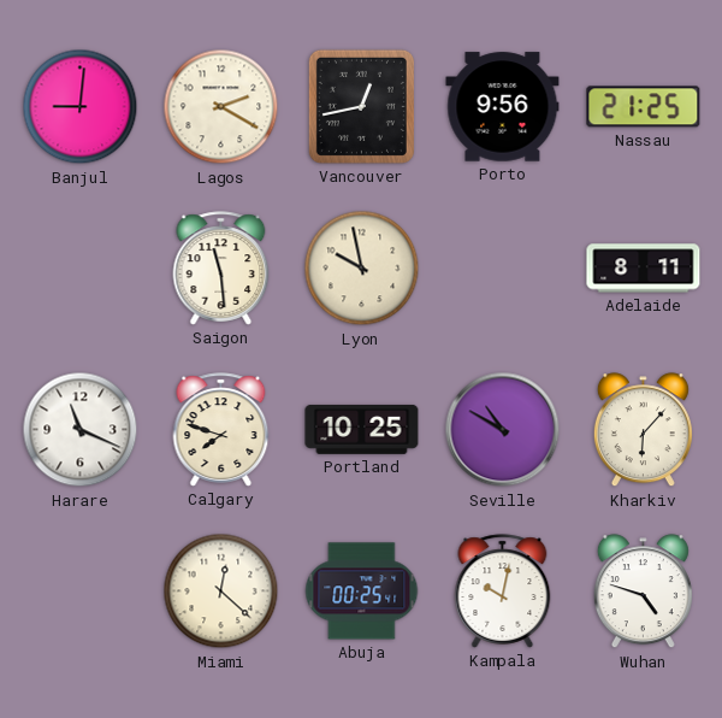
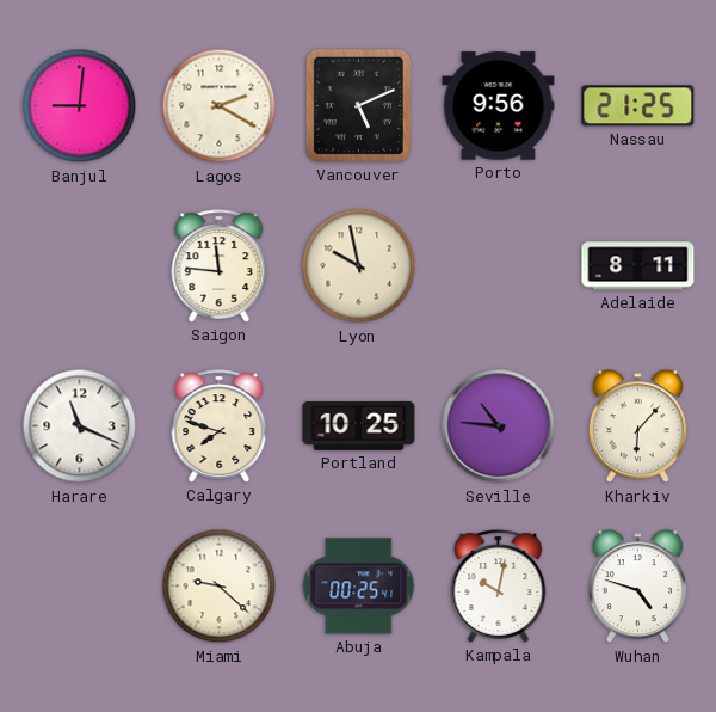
Vancouver: 12:43 -> 5:11 (358, 105)
Saigon: 11:29 -> 11:46 (220, 266)
Seville: 10:50 -> 10:46 (499, 426)
Miami: 12:22 -> 9:22 (220, 587)
